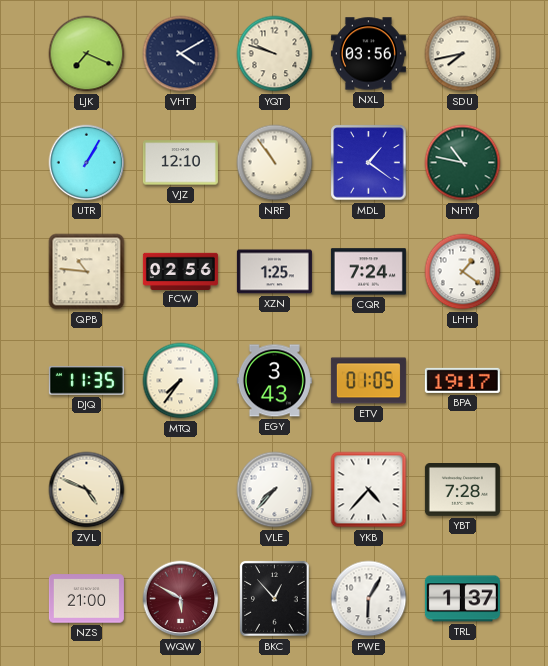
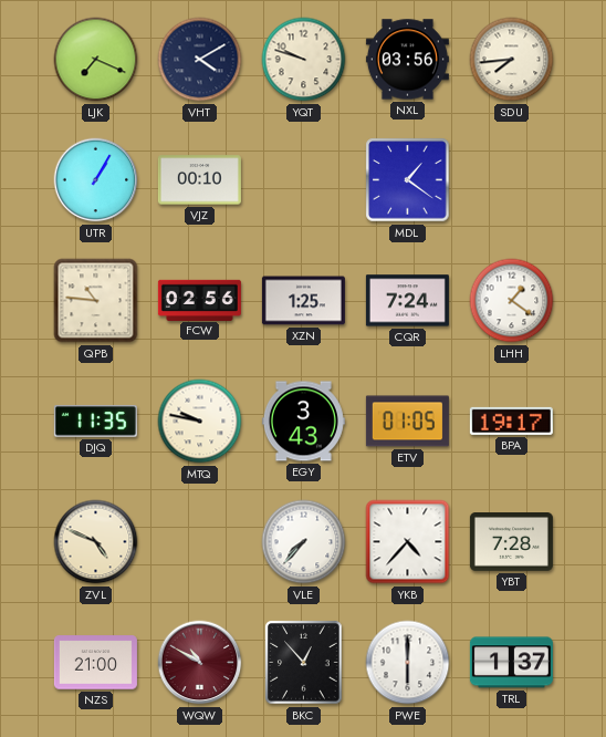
SDU: 7:43 -> 7:44 (512, 60)
VJZ: 12:10 -> 00:10 (199, 180)
NRF: 10:54 -> none (275, 163)
NHY: 10:47 -> none (463, 163)
MTQ: 7:36 -> 9:47 (200, 422)
WQW: 5:50 -> 10:50 (200, 663)
PWE: 6:05 -> 6:00 (408, 663)
